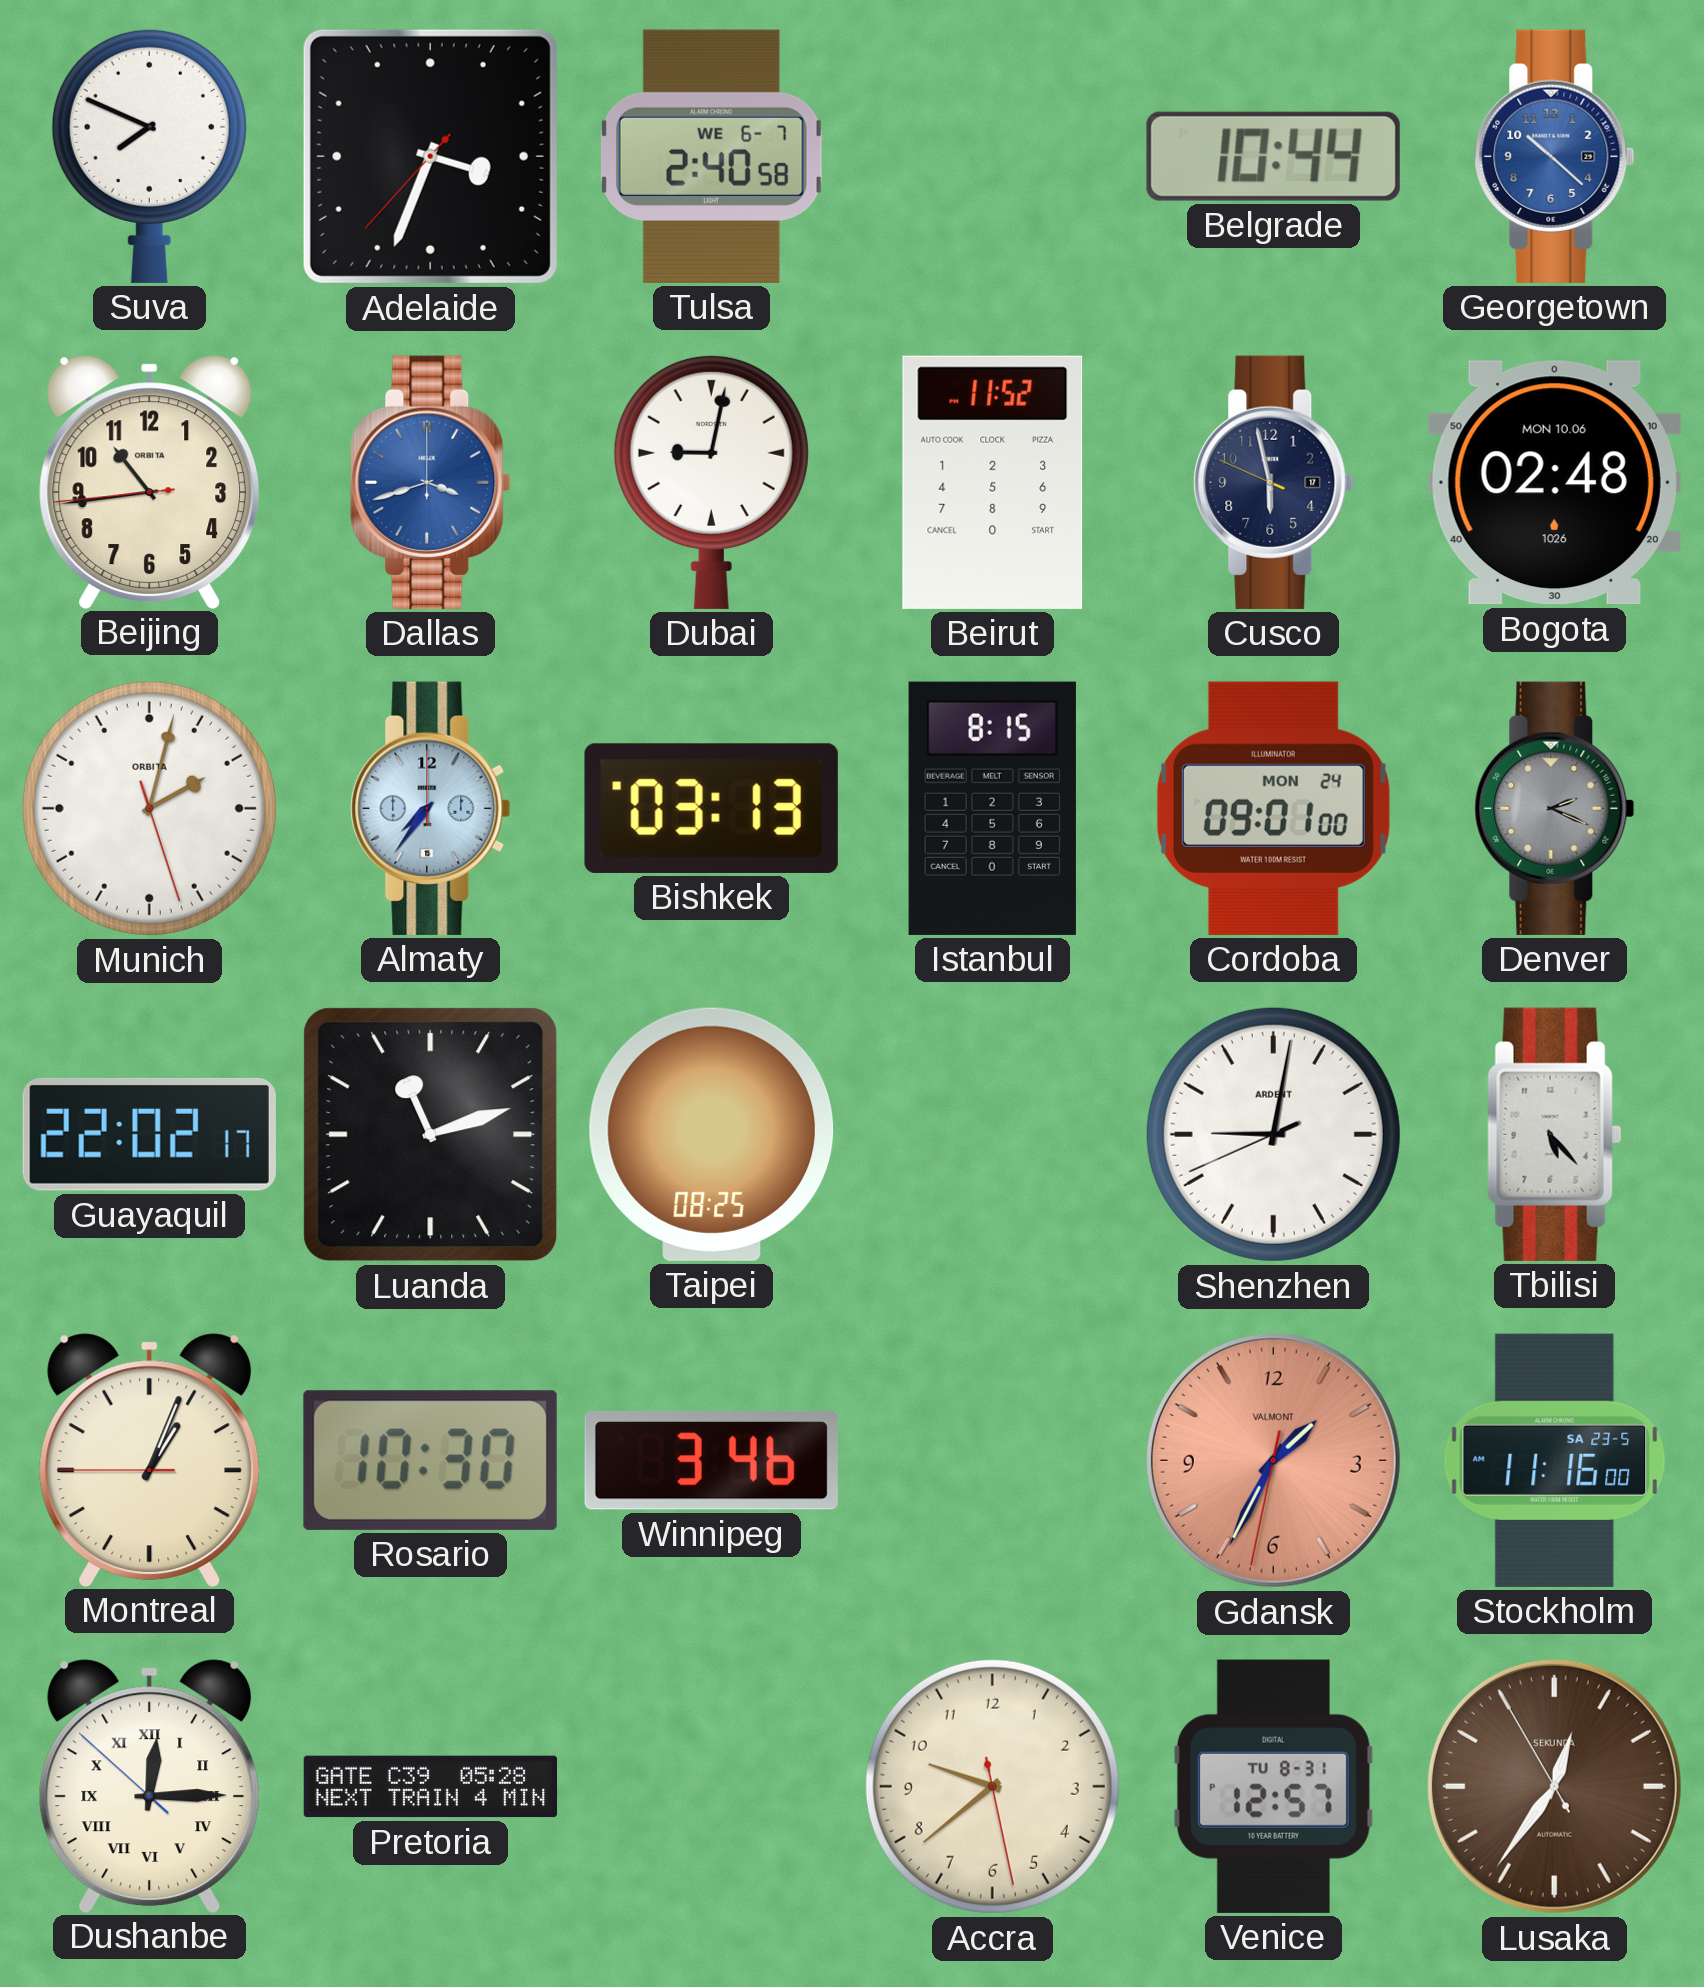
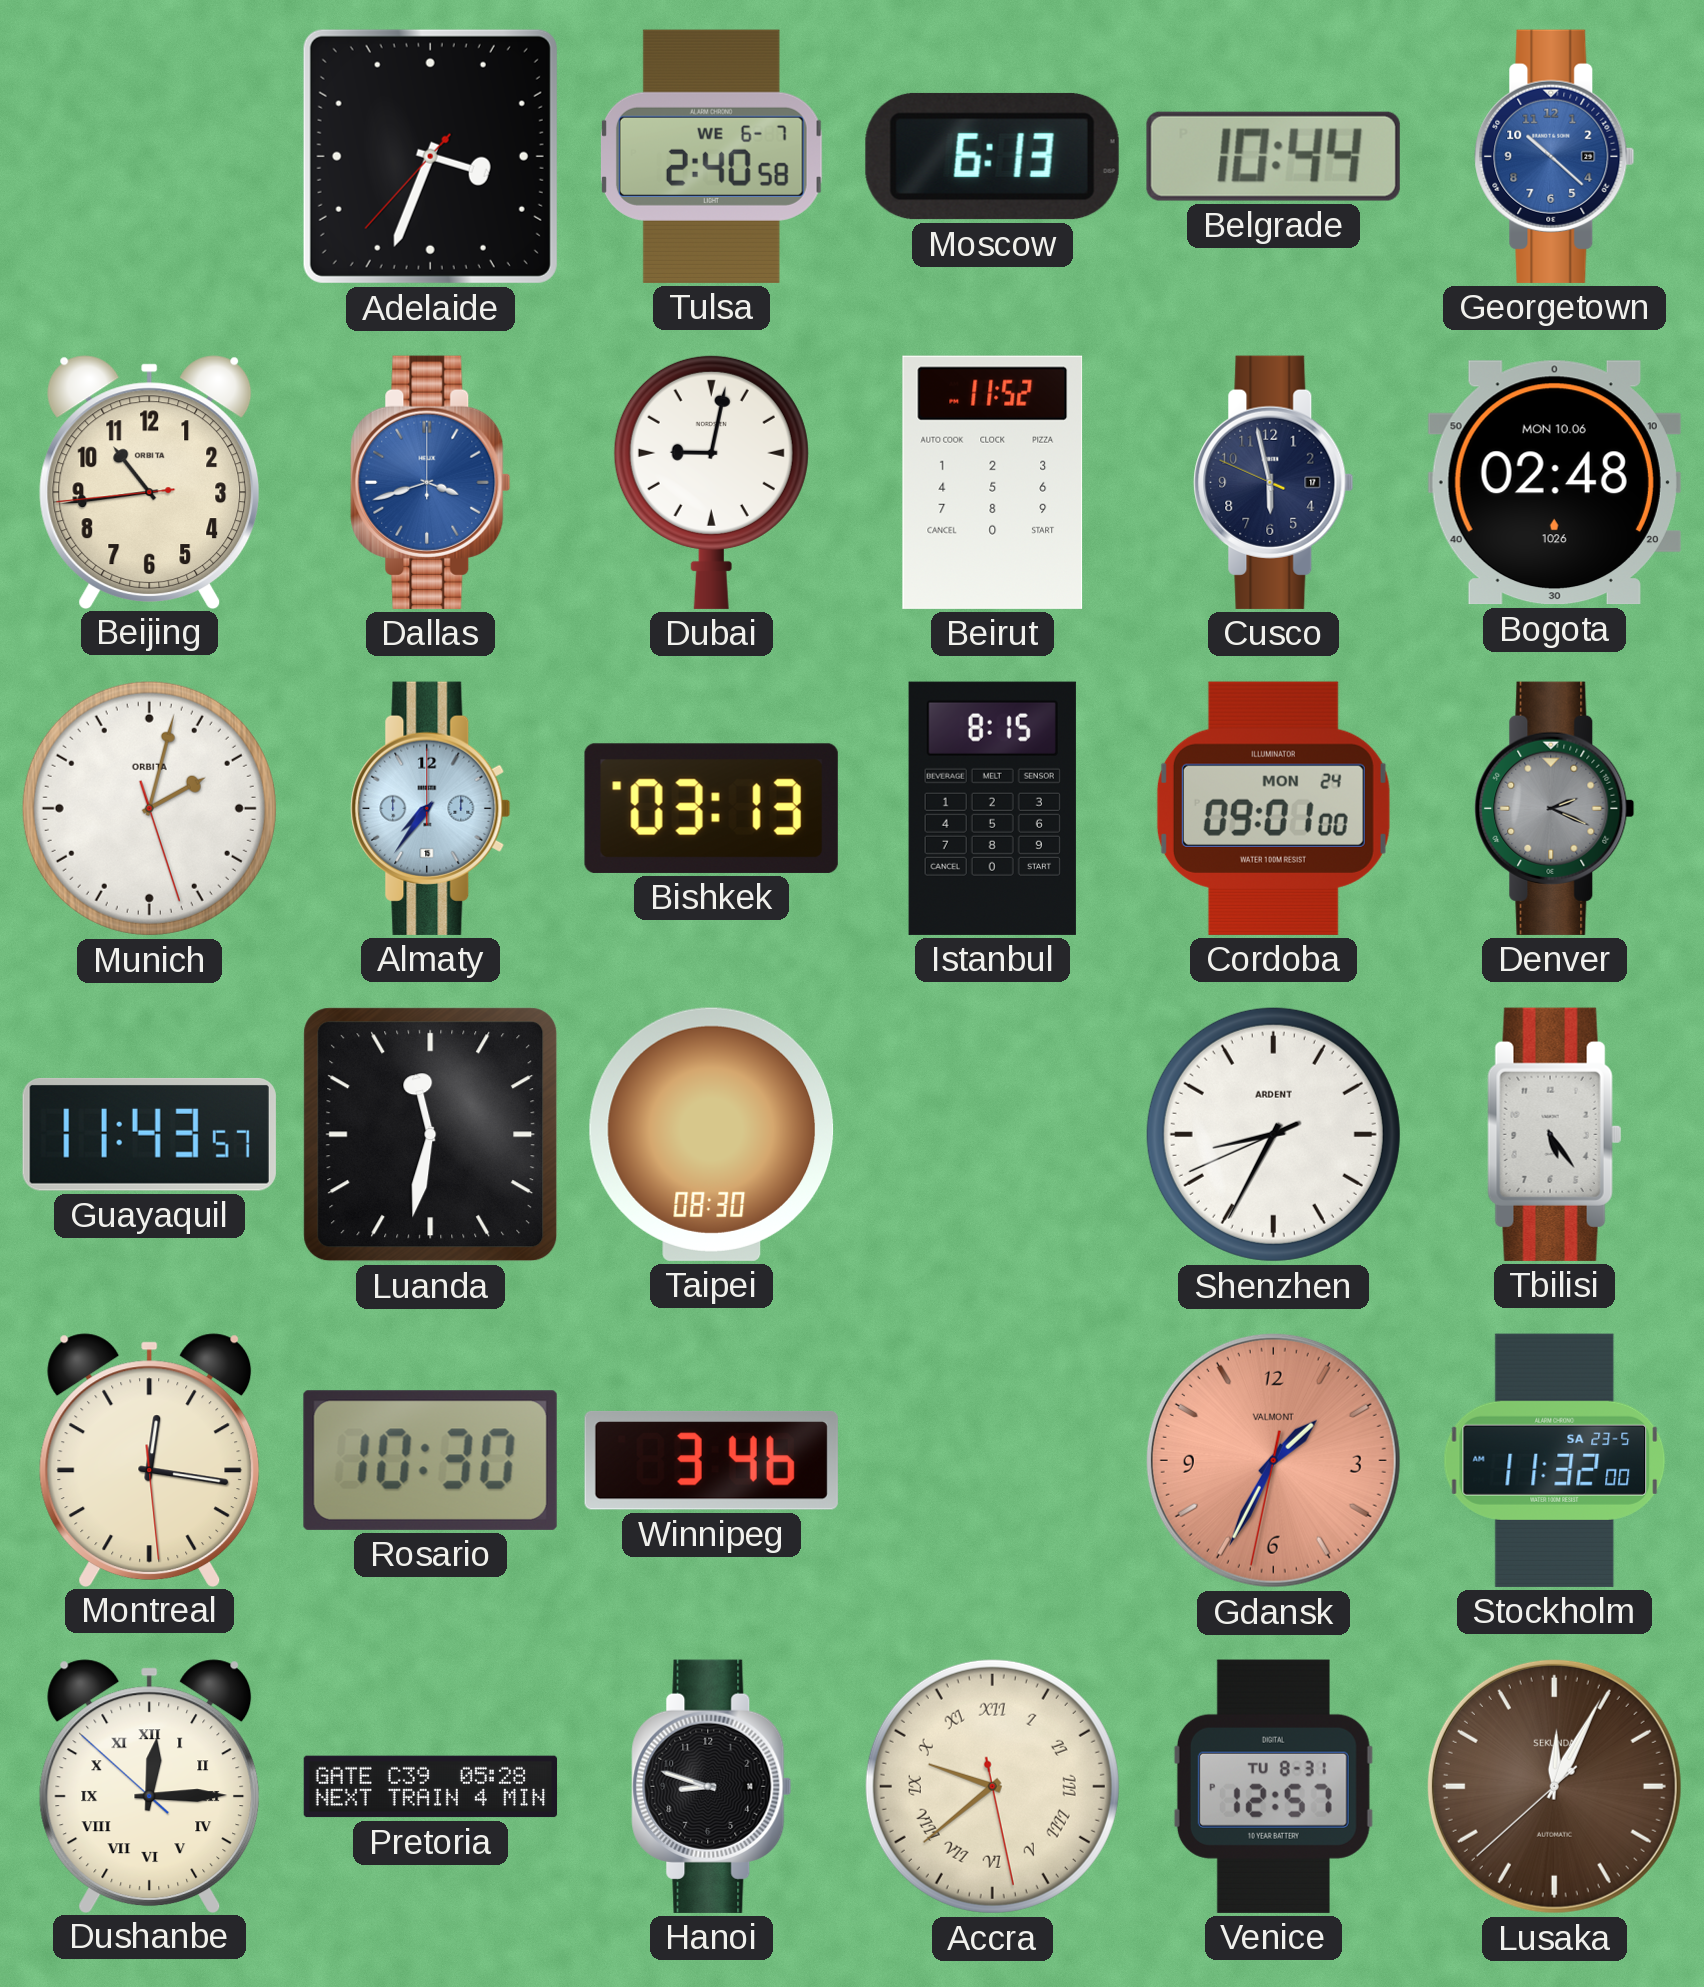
Suva: 7:49 -> none (149, 156)
Moscow: none -> 6:13 (992, 156)
Guayaquil: 22:02 -> 11:43 (149, 1134)
Luanda: 11:12 -> 11:32 (431, 1135)
Taipei: 08:25 -> 08:30 (712, 1134)
Shenzhen: 9:01 -> 8:34 (1273, 1134)
Tbilisi: 5:23 -> 5:24 (1555, 1134)
Montreal: 1:03 -> 12:16 (150, 1460)
Stockholm: 11:16 -> 11:32 (1555, 1460)
Hanoi: none -> 8:48 (712, 1786)
Accra numerals: Arabic -> Roman (992, 1786)
Lusaka: 12:35 -> 12:04 (1554, 1786)
